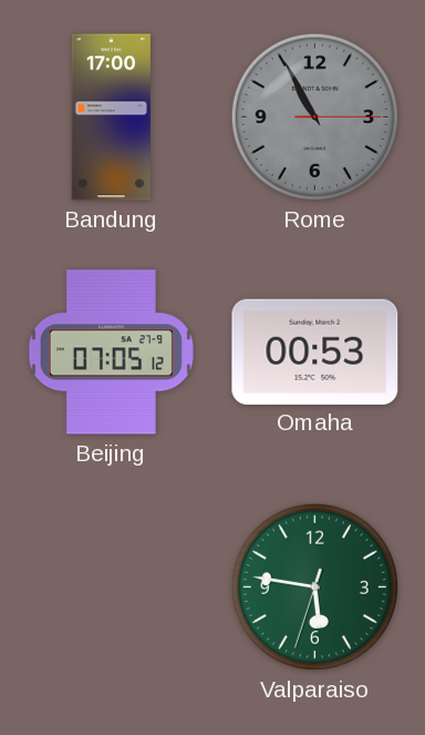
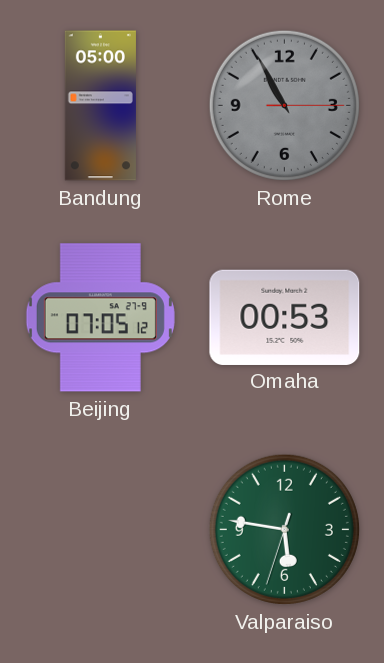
Bandung: 17:00 -> 05:00 (100, 106)
